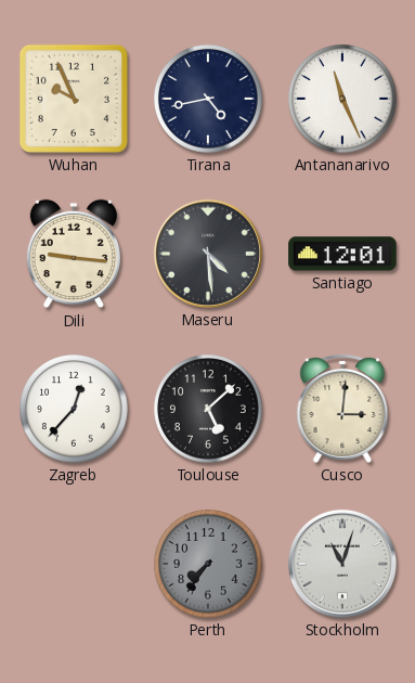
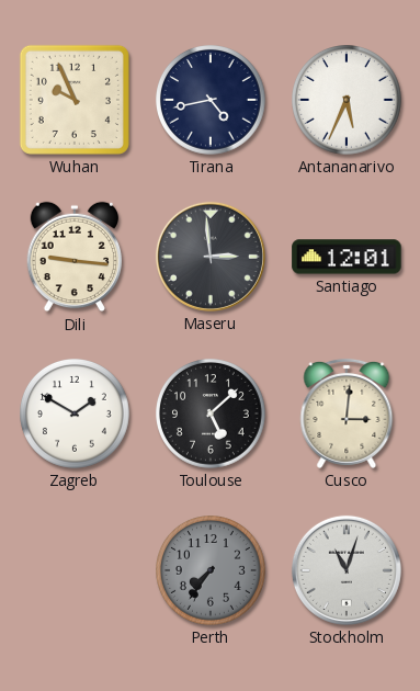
Antananarivo: 11:26 -> 5:34 (348, 101)
Maseru: 4:29 -> 2:59 (211, 257)
Zagreb: 12:37 -> 1:50 (76, 415)
